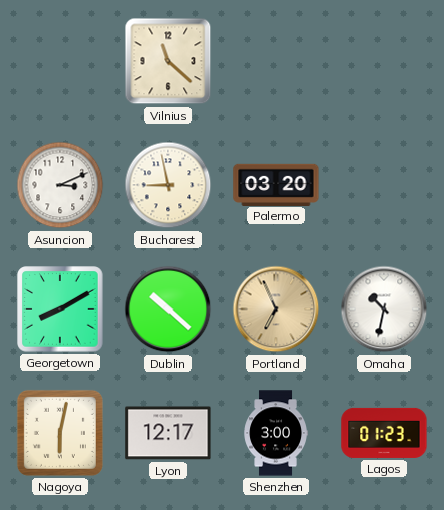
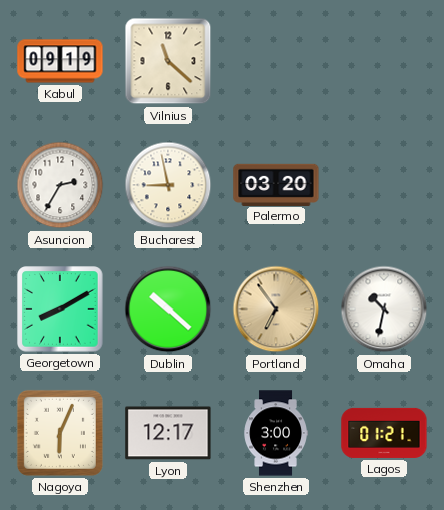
Kabul: none -> 09:19 (60, 61)
Asuncion: 3:11 -> 2:35 (60, 185)
Portland: 6:56 -> 6:54 (276, 309)
Nagoya: 6:02 -> 6:04 (60, 433)
Lagos: 01:23 -> 01:21 (384, 433)
